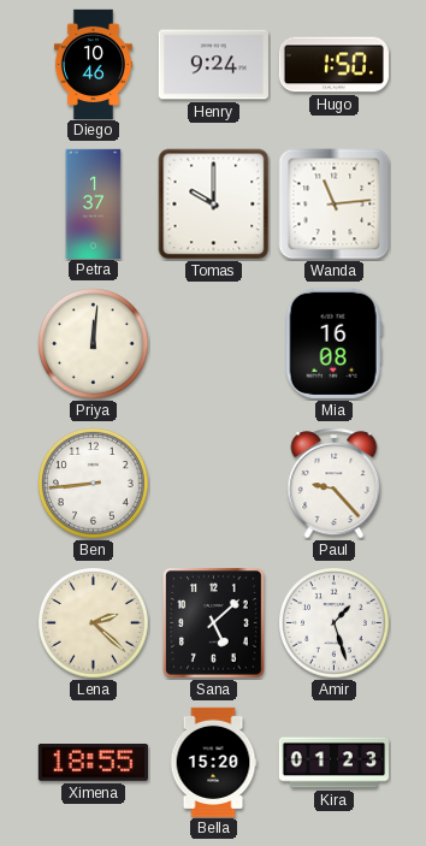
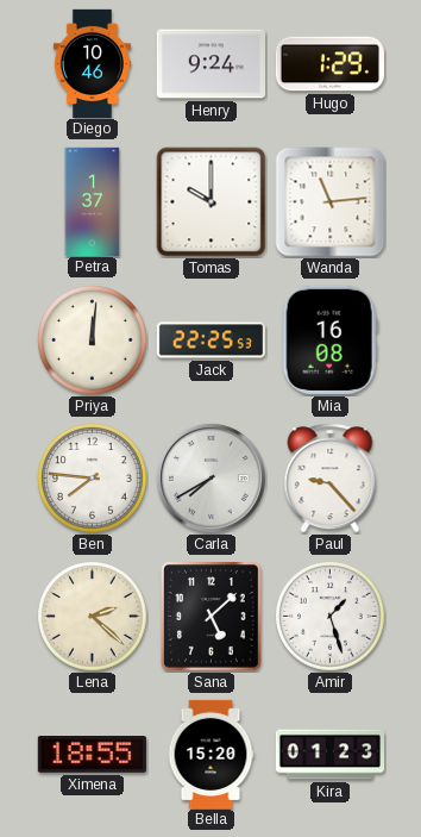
Hugo: 1:50 -> 1:29 (329, 64)
Jack: none -> 22:25 (211, 341)
Ben: 8:44 -> 7:46 (93, 479)
Carla: none -> 7:40 (211, 477)
